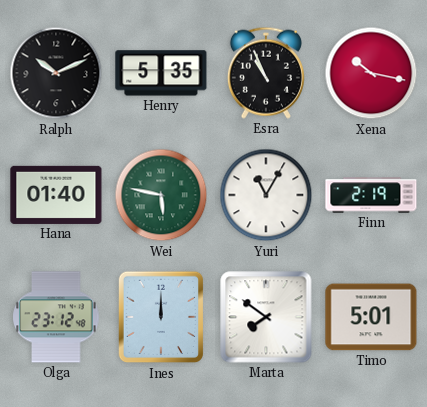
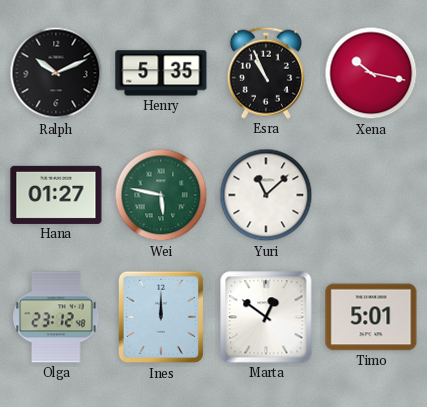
Hana: 01:40 -> 01:27 (56, 195)
Yuri: 11:05 -> 11:08 (266, 195)
Finn: 2:19 -> none (371, 195)
Marta: 7:51 -> 12:51 (266, 317)
